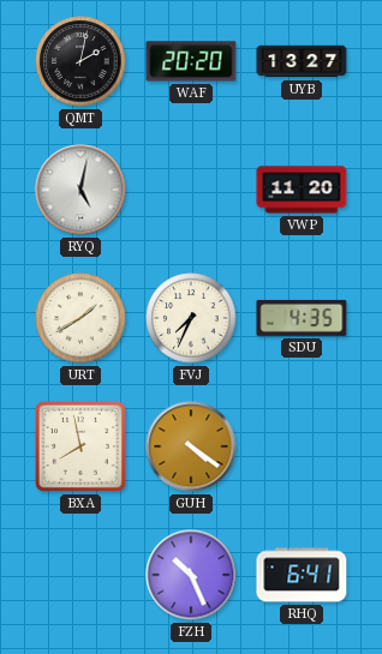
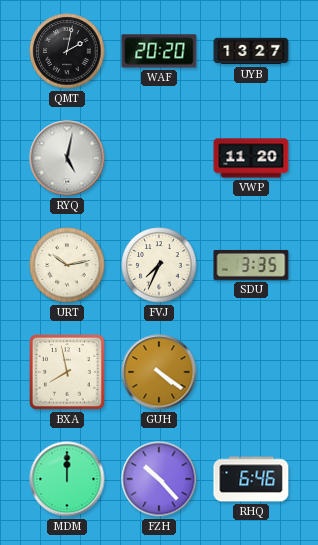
URT: 1:40 -> 10:13 (67, 265)
SDU: 4:35 -> 3:35 (251, 265)
MDM: none -> 12:00 (67, 479)
FZH: 10:26 -> 10:23 (159, 479)
RHQ: 6:41 -> 6:46 (251, 479)
